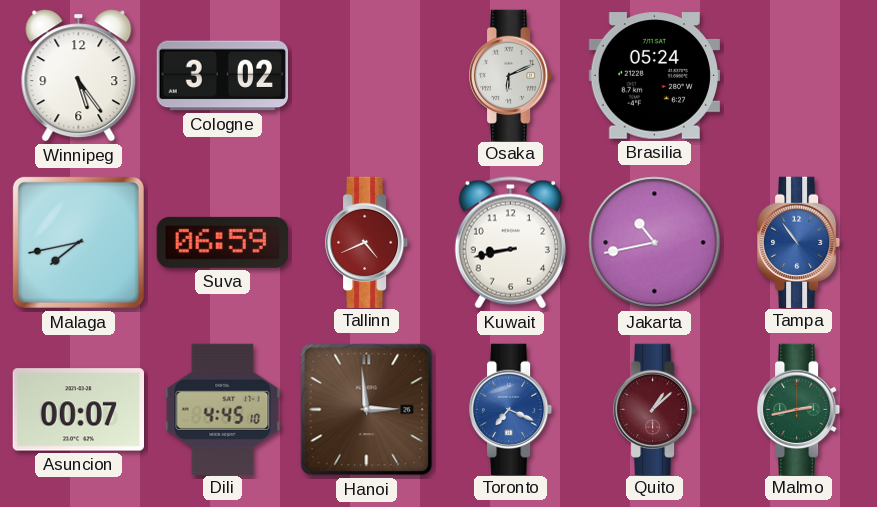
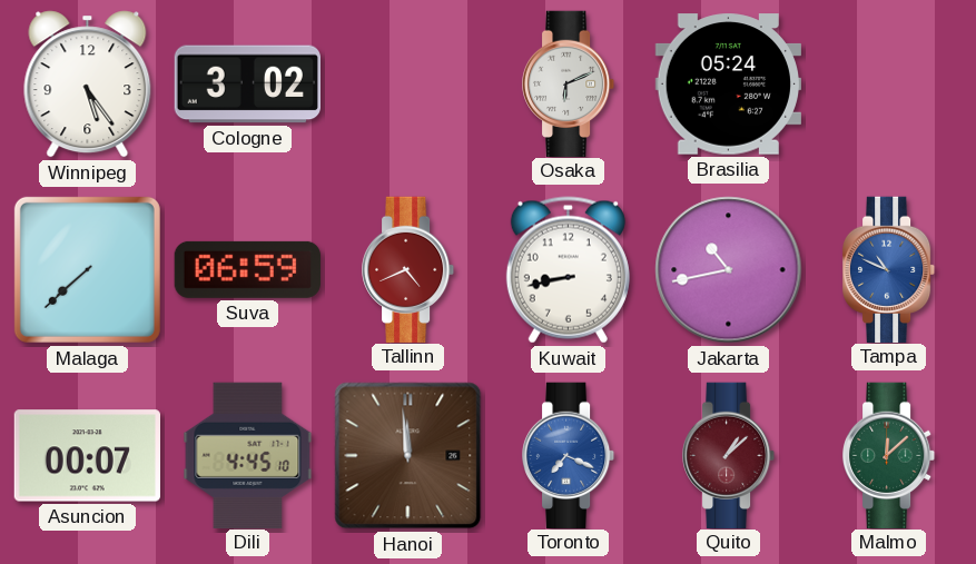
Malaga: 7:43 -> 7:38 (87, 269)
Tampa: 10:54 -> 10:49 (890, 269)
Hanoi: 2:59 -> 11:59 (408, 456)
Malmo: 2:43 -> 12:08 (890, 455)
